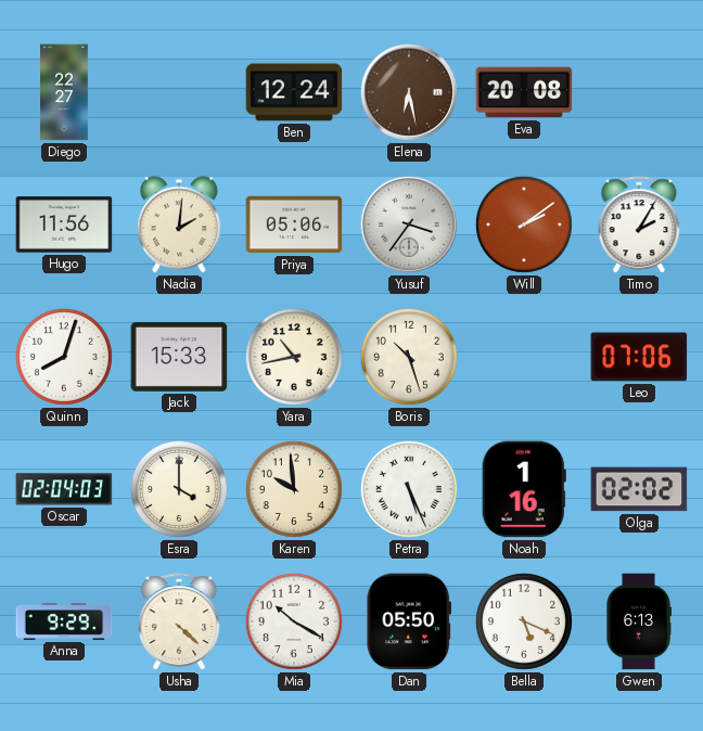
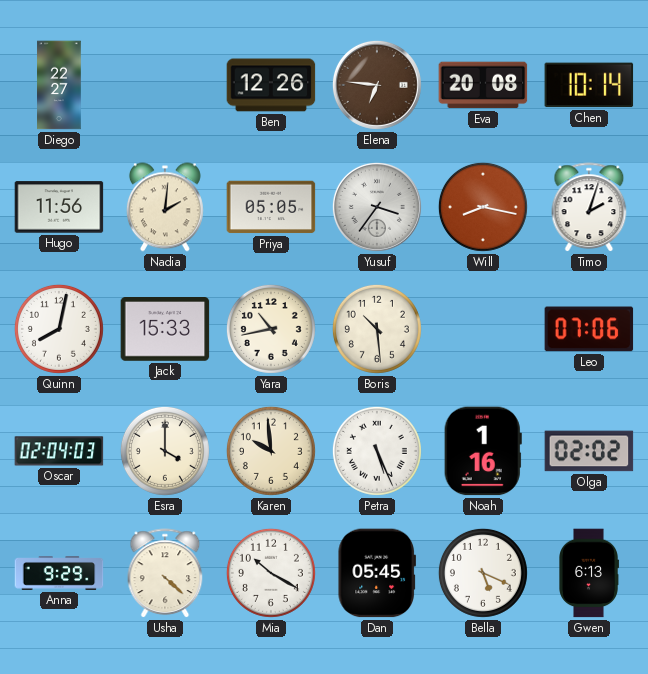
Ben: 12:24 -> 12:26 (271, 85)
Elena: 6:28 -> 6:46 (377, 85)
Chen: none -> 10:14 (589, 85)
Priya: 05:06 -> 05:05 (271, 207)
Will: 2:09 -> 8:17 (483, 207)
Timo: 2:05 -> 2:03 (589, 208)
Quinn: 8:03 -> 8:02 (59, 329)
Boris: 10:27 -> 10:29 (377, 329)
Dan: 05:50 -> 05:45 (376, 573)
